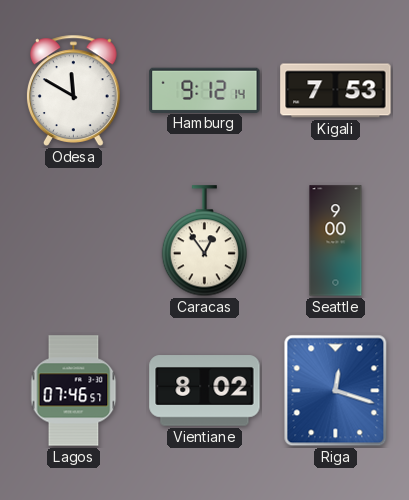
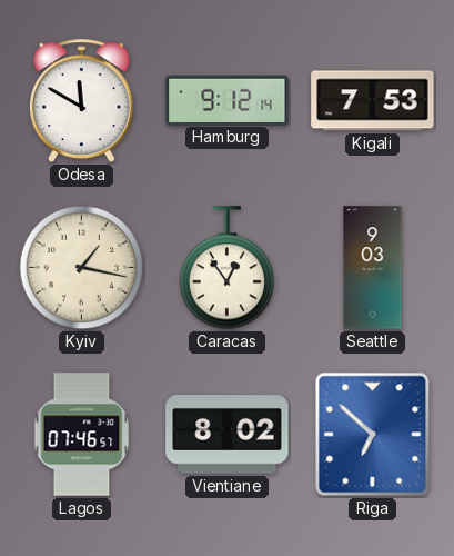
Kyiv: none -> 1:17 (82, 268)
Seattle: 9:00 -> 9:03 (373, 268)
Riga: 12:18 -> 6:52 (373, 435)
